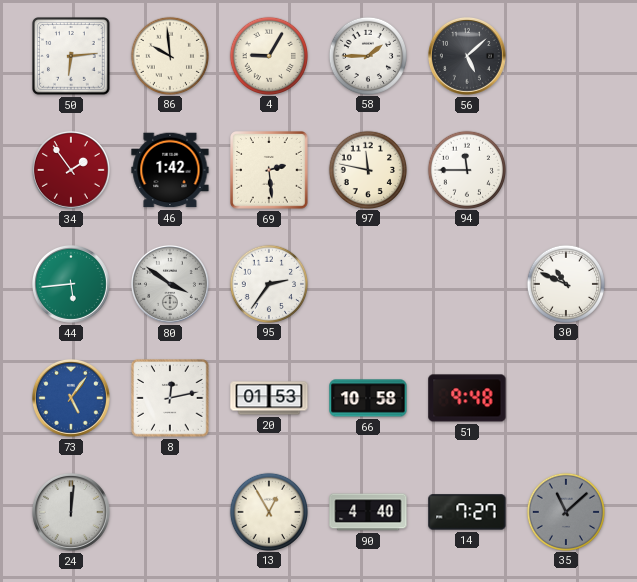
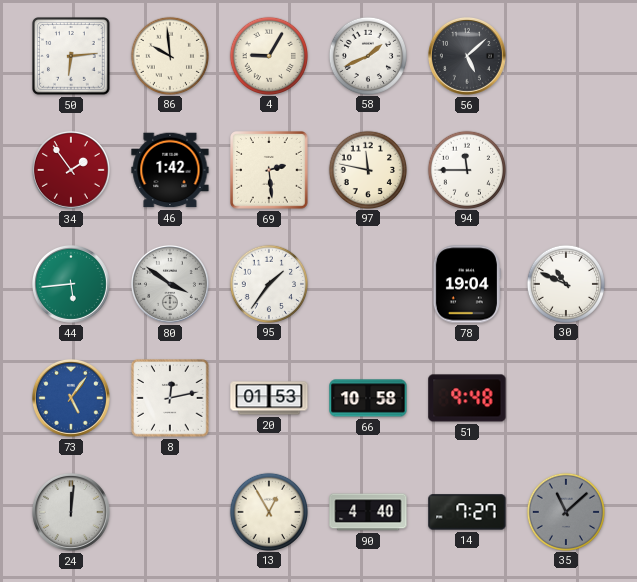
58: 1:45 -> 1:41 (367, 55)
95: 2:36 -> 1:36 (268, 283)
78: none -> 19:04 (466, 284)
